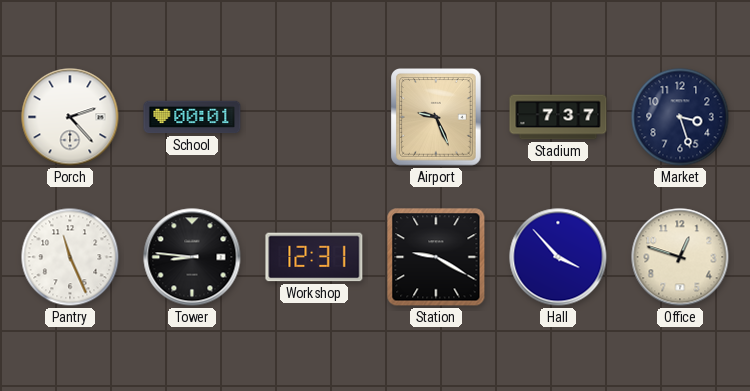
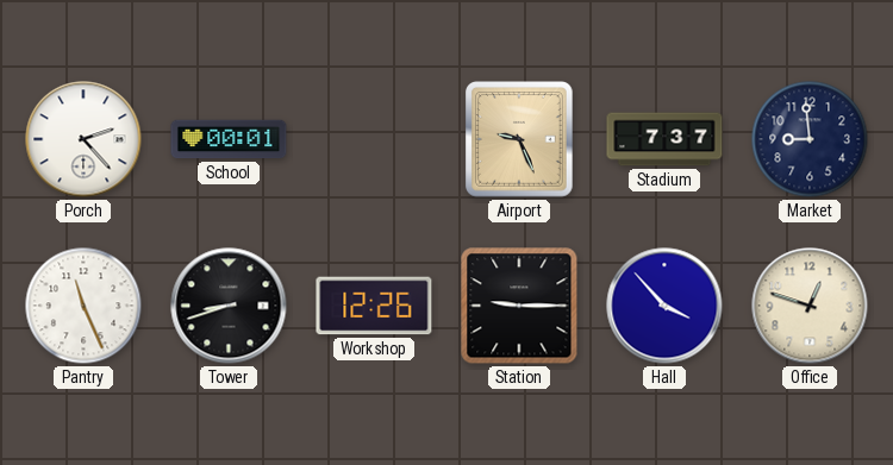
Market: 3:27 -> 8:59 (810, 139)
Tower: 8:46 -> 8:42 (229, 306)
Workshop: 12:31 -> 12:26 (374, 306)
Station: 9:20 -> 9:15 (519, 306)
